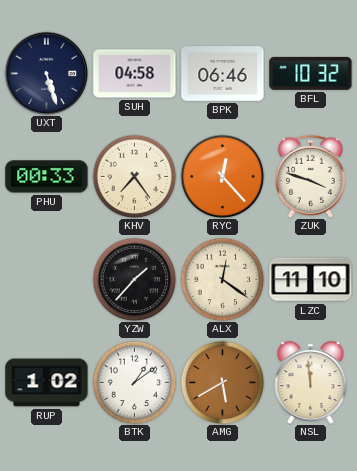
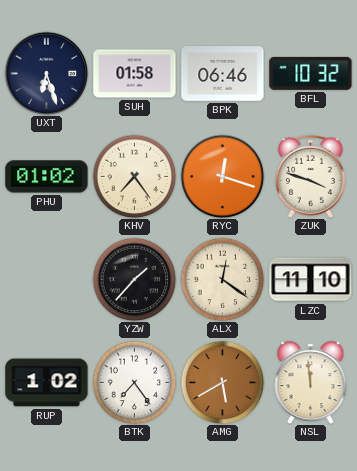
UXT: 5:27 -> 6:27 (46, 73)
SUH: 04:58 -> 01:58 (135, 74)
PHU: 00:33 -> 01:02 (47, 177)
RYC: 12:23 -> 12:18 (222, 176)
BTK: 1:09 -> 7:24 (134, 382)
